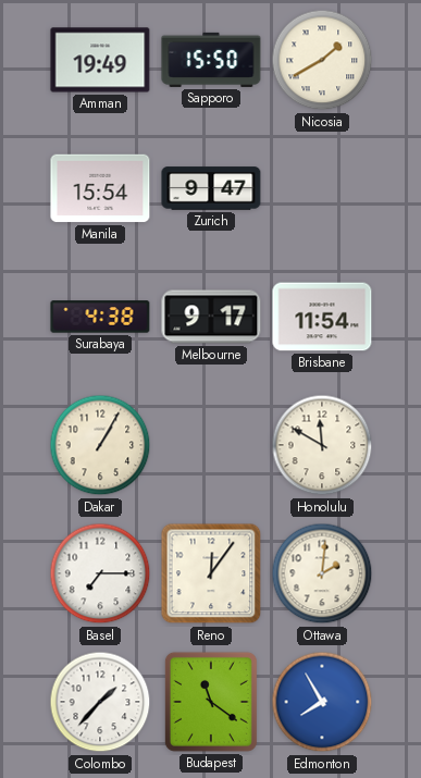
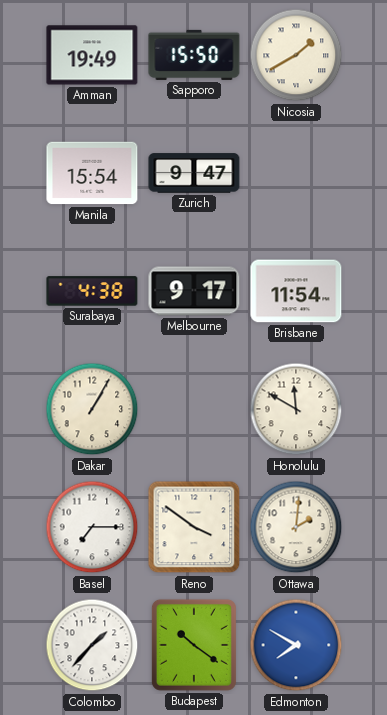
Reno: 12:06 -> 3:51 (194, 527)
Budapest: 11:21 -> 10:21 (194, 645)
Edmonton: 7:55 -> 7:50 (296, 645)
